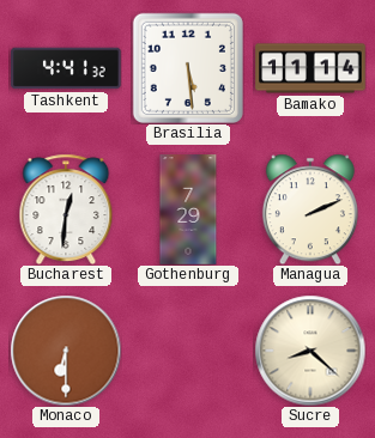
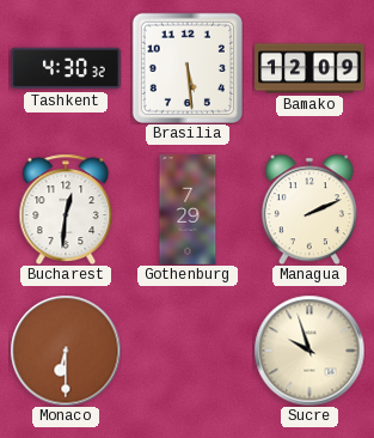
Tashkent: 4:41 -> 4:30 (66, 68)
Bamako: 11:14 -> 12:09 (309, 68)
Sucre: 8:22 -> 9:57 (309, 351)
